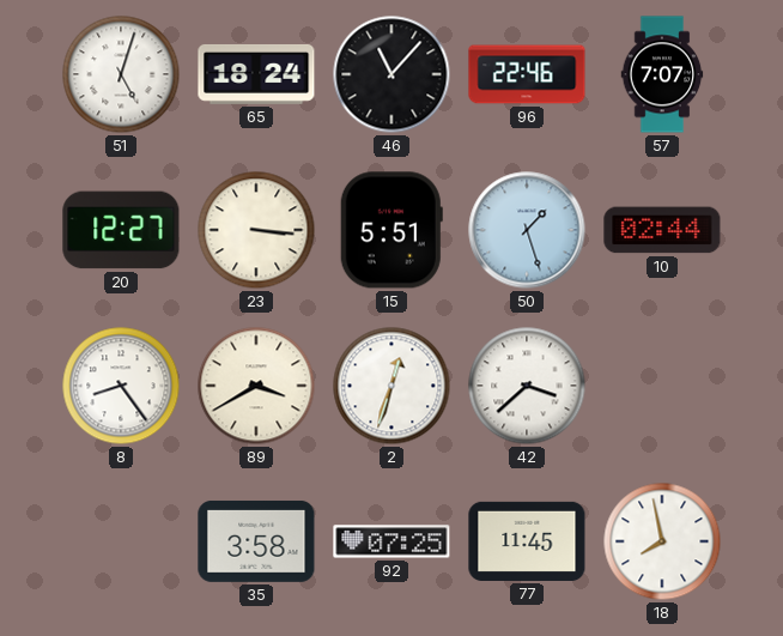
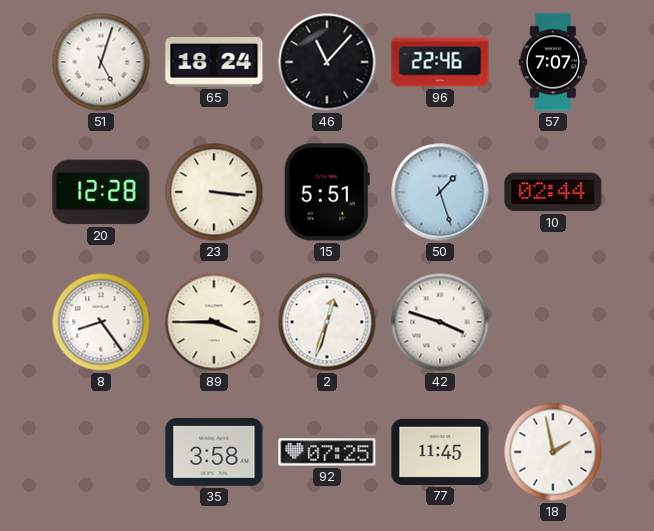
20: 12:27 -> 12:28 (101, 192)
89: 3:40 -> 3:45 (214, 322)
42: 3:38 -> 3:48 (440, 322)
18: 7:58 -> 1:58 (553, 452)
